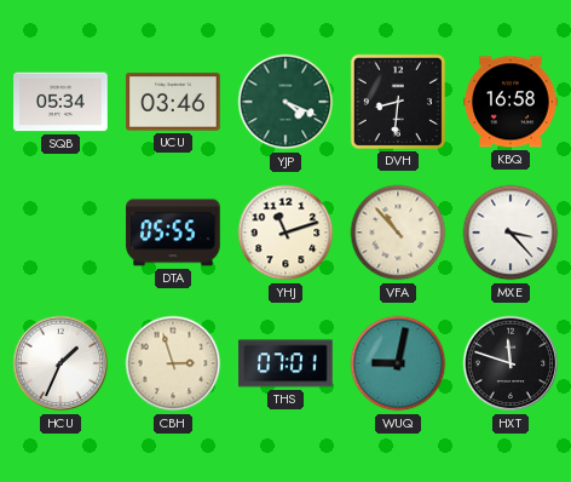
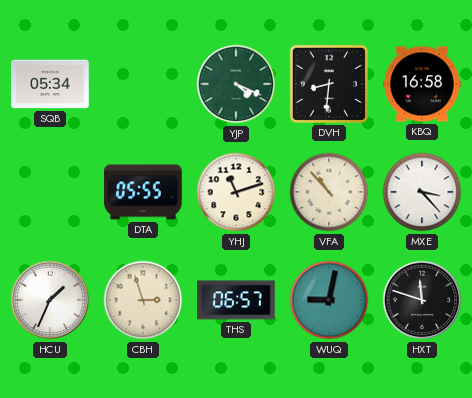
UCU: 03:46 -> none (173, 102)
THS: 07:01 -> 06:57 (236, 300)
